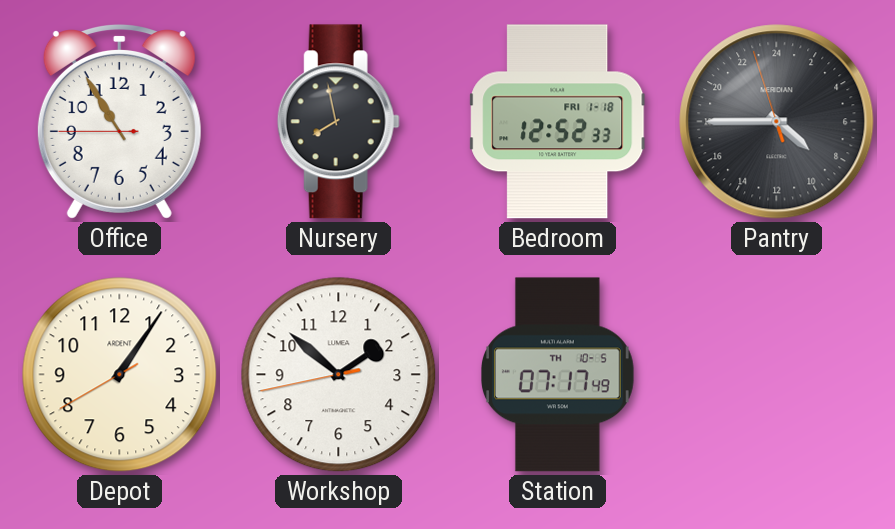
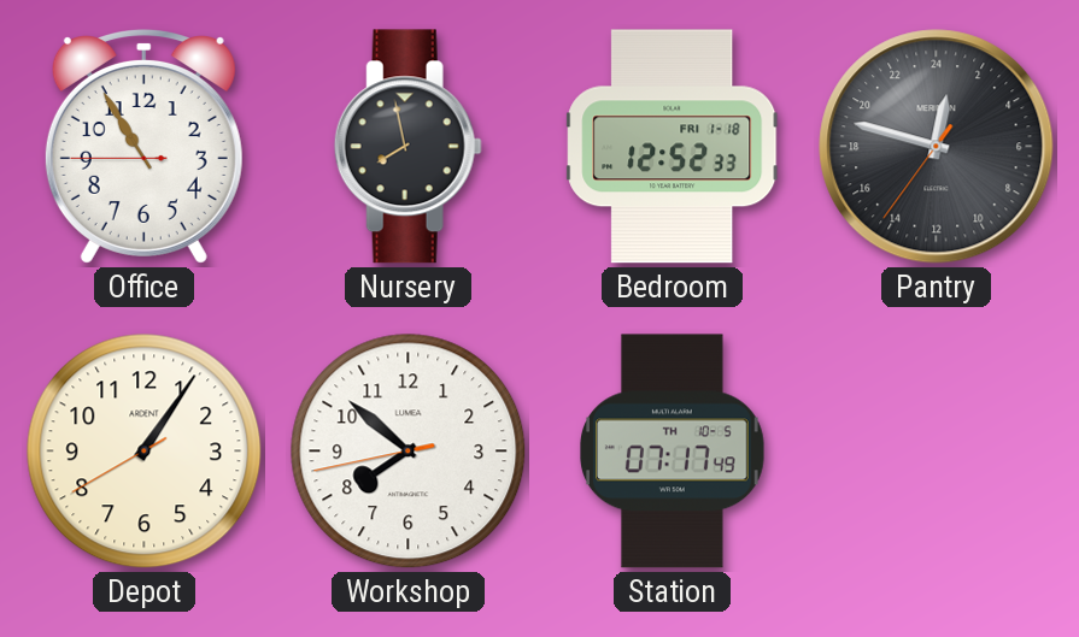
Pantry: 8:44 -> 0:47 (937, 147)
Workshop: 1:51 -> 7:51 (409, 452)
